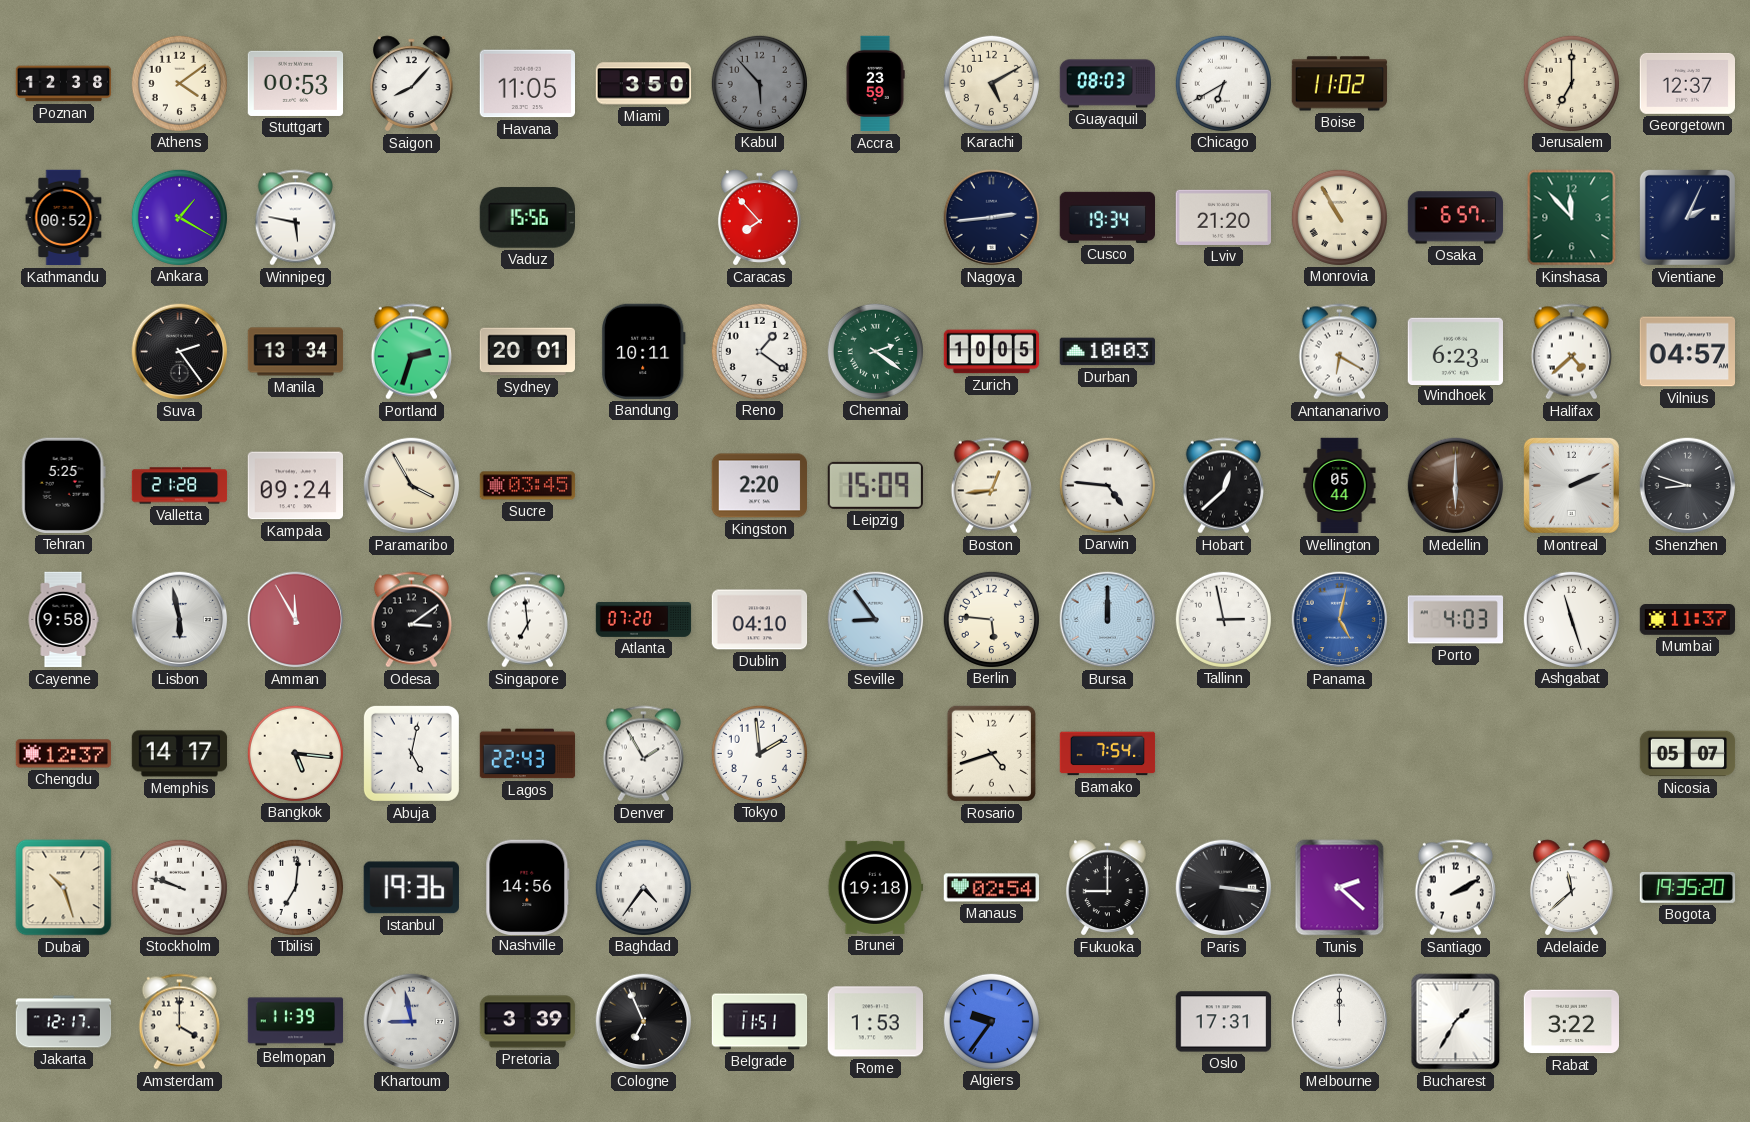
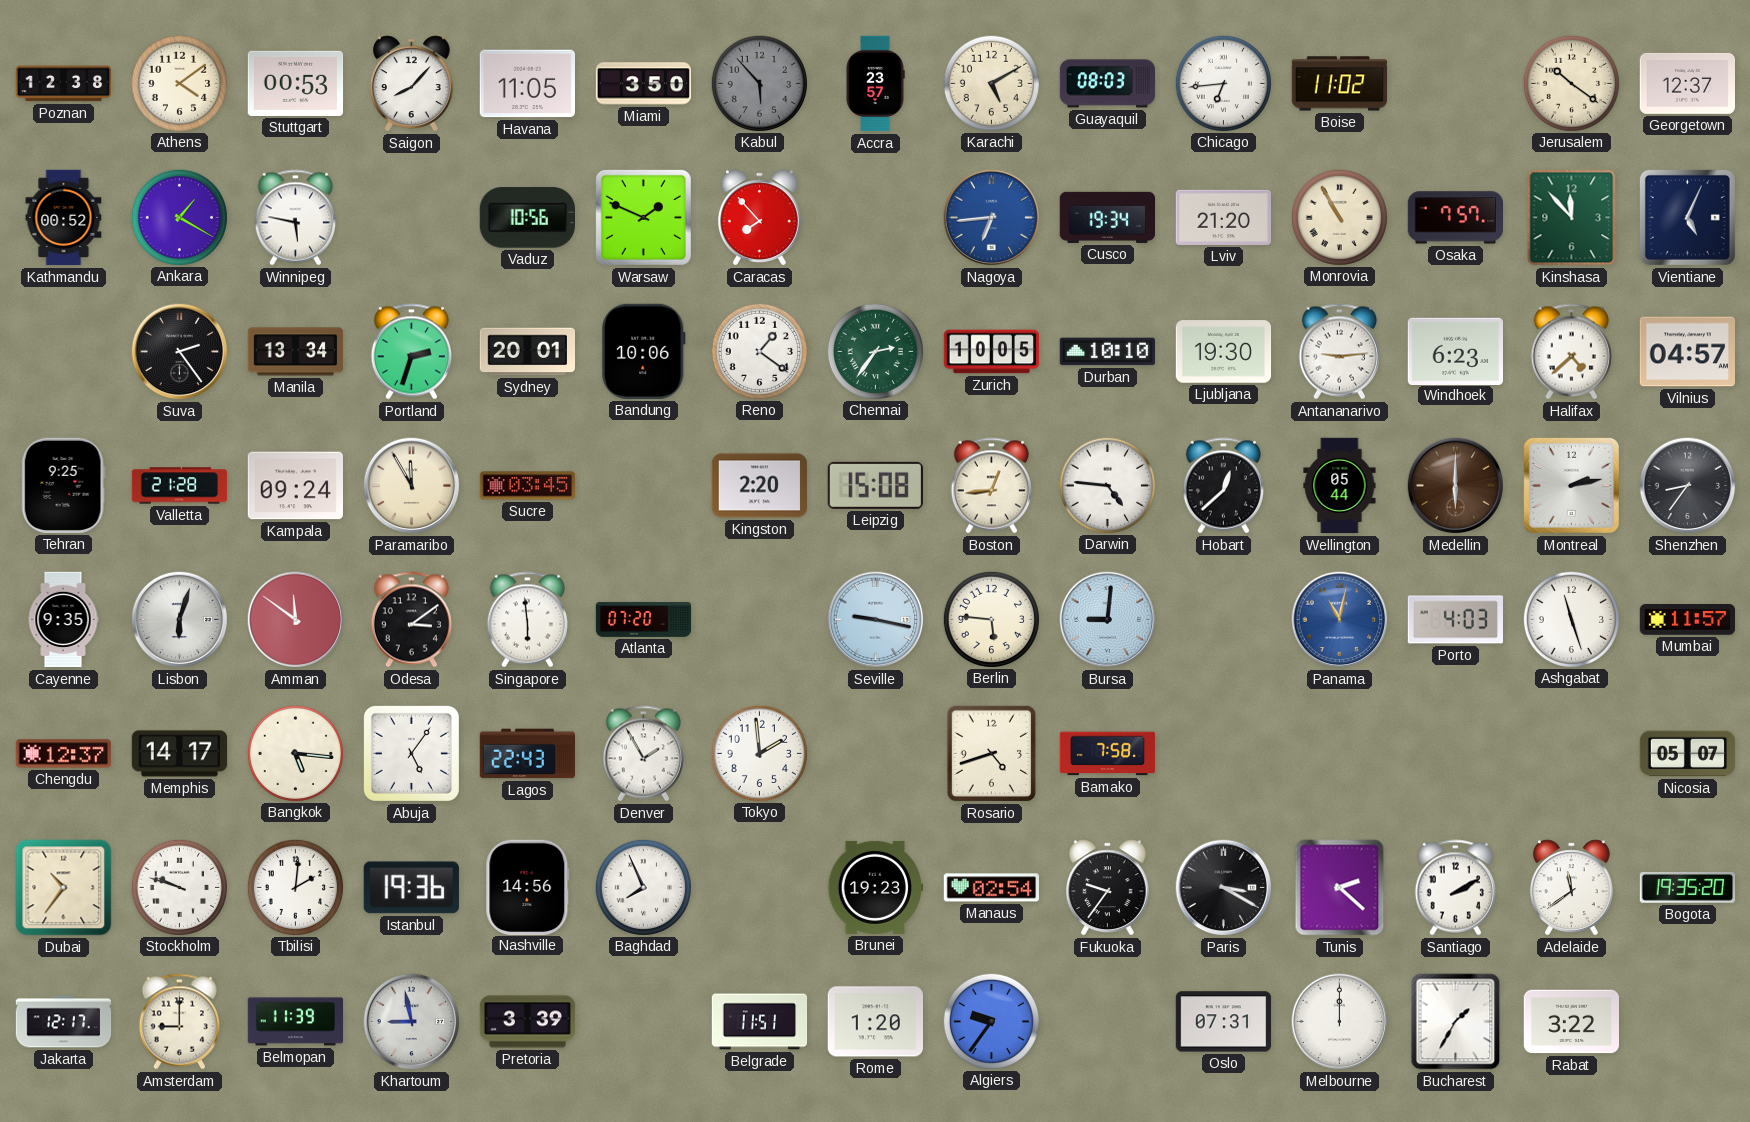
Accra: 23:59 -> 23:57 (875, 84)
Chicago: 6:40 -> 6:44 (1223, 83)
Jerusalem: 7:00 -> 10:21 (1571, 83)
Vaduz: 15:56 -> 10:56 (527, 218)
Warsaw: none -> 1:49 (643, 217)
Nagoya: 2:44 -> 6:44 (992, 218)
Nagoya dial: navy -> blue (992, 218)
Osaka: 6:57 -> 7:57 (1456, 218)
Vientiane: 2:04 -> 5:04 (1687, 217)
Bandung: 10:11 -> 10:06 (643, 351)
Chennai: 2:21 -> 2:36 (875, 351)
Durban: 10:03 -> 10:10 (1107, 352)
Ljubljana: none -> 19:30 (1224, 352)
Antananarivo: 6:20 -> 9:14 (1339, 352)
Tehran: 5:25 -> 9:25 (63, 485)
Paramaribo: 3:55 -> 11:55 (412, 486)
Leipzig: 15:09 -> 15:08 (875, 485)
Montreal: 2:11 -> 2:13 (1571, 485)
Shenzhen: 8:48 -> 8:36 (1688, 486)
Cayenne: 9:58 -> 9:35 (63, 620)
Lisbon: 5:58 -> 6:03 (180, 620)
Amman: 11:55 -> 11:51 (296, 620)
Singapore: 6:59 -> 5:59 (527, 620)
Dublin: 04:10 -> none (760, 620)
Seville: 8:54 -> 9:17 (876, 620)
Bursa: 12:00 -> 9:01 (1108, 620)
Tallinn: 2:58 -> none (1223, 619)
Panama: 5:02 -> 11:02 (1340, 620)
Mumbai: 11:37 -> 11:57 (1688, 620)
Abuja: 5:02 -> 5:06 (411, 753)
Bamako: 7:54 -> 7:58 (1108, 754)
Dubai: 10:27 -> 10:36 (64, 888)
Tbilisi: 7:01 -> 2:01 (295, 887)
Baghdad: 4:36 -> 7:56 (643, 887)
Brunei: 19:18 -> 19:23 (876, 887)
Fukuoka: 9:00 -> 9:36 (1107, 888)
Paris: 3:16 -> 3:20 (1224, 888)
Adelaide: 11:38 -> 11:39 (1571, 888)
Amsterdam: 4:00 -> 9:00 (179, 1022)
Cologne: 6:56 -> none (644, 1022)
Rome: 1:53 -> 1:20 (875, 1022)
Oslo: 17:31 -> 07:31 (1224, 1022)
